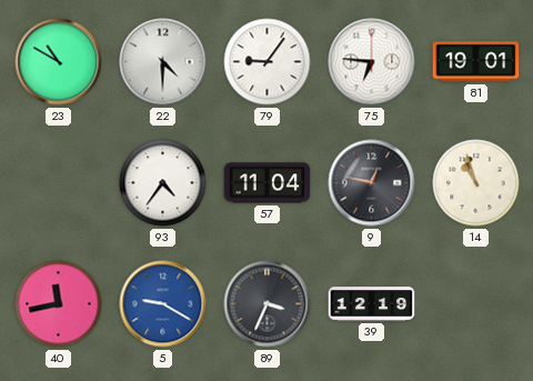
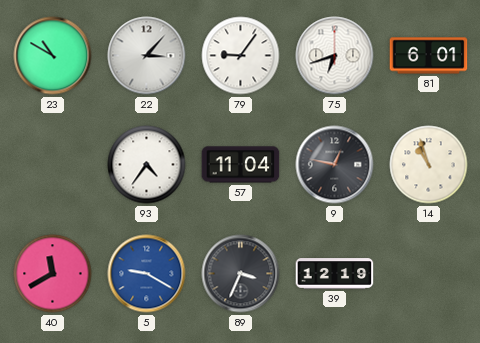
22: 4:30 -> 3:07 (147, 56)
75: 6:46 -> 6:42 (335, 56)
81: 19:01 -> 6:01 (429, 56)
40: 11:43 -> 11:40 (53, 274)
